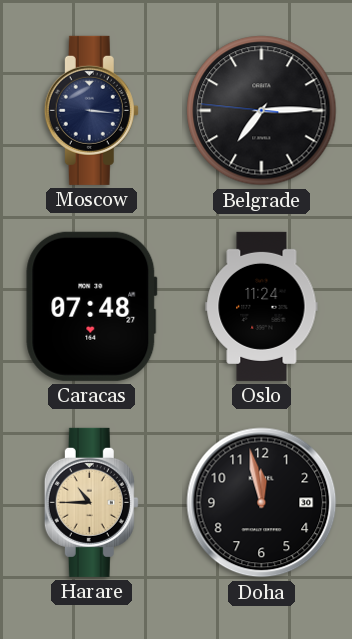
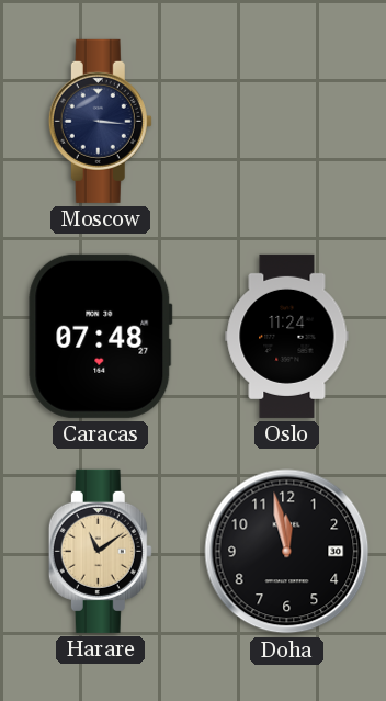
Belgrade: 7:14 -> none (262, 111)
Harare: 10:45 -> 11:09 (100, 551)
